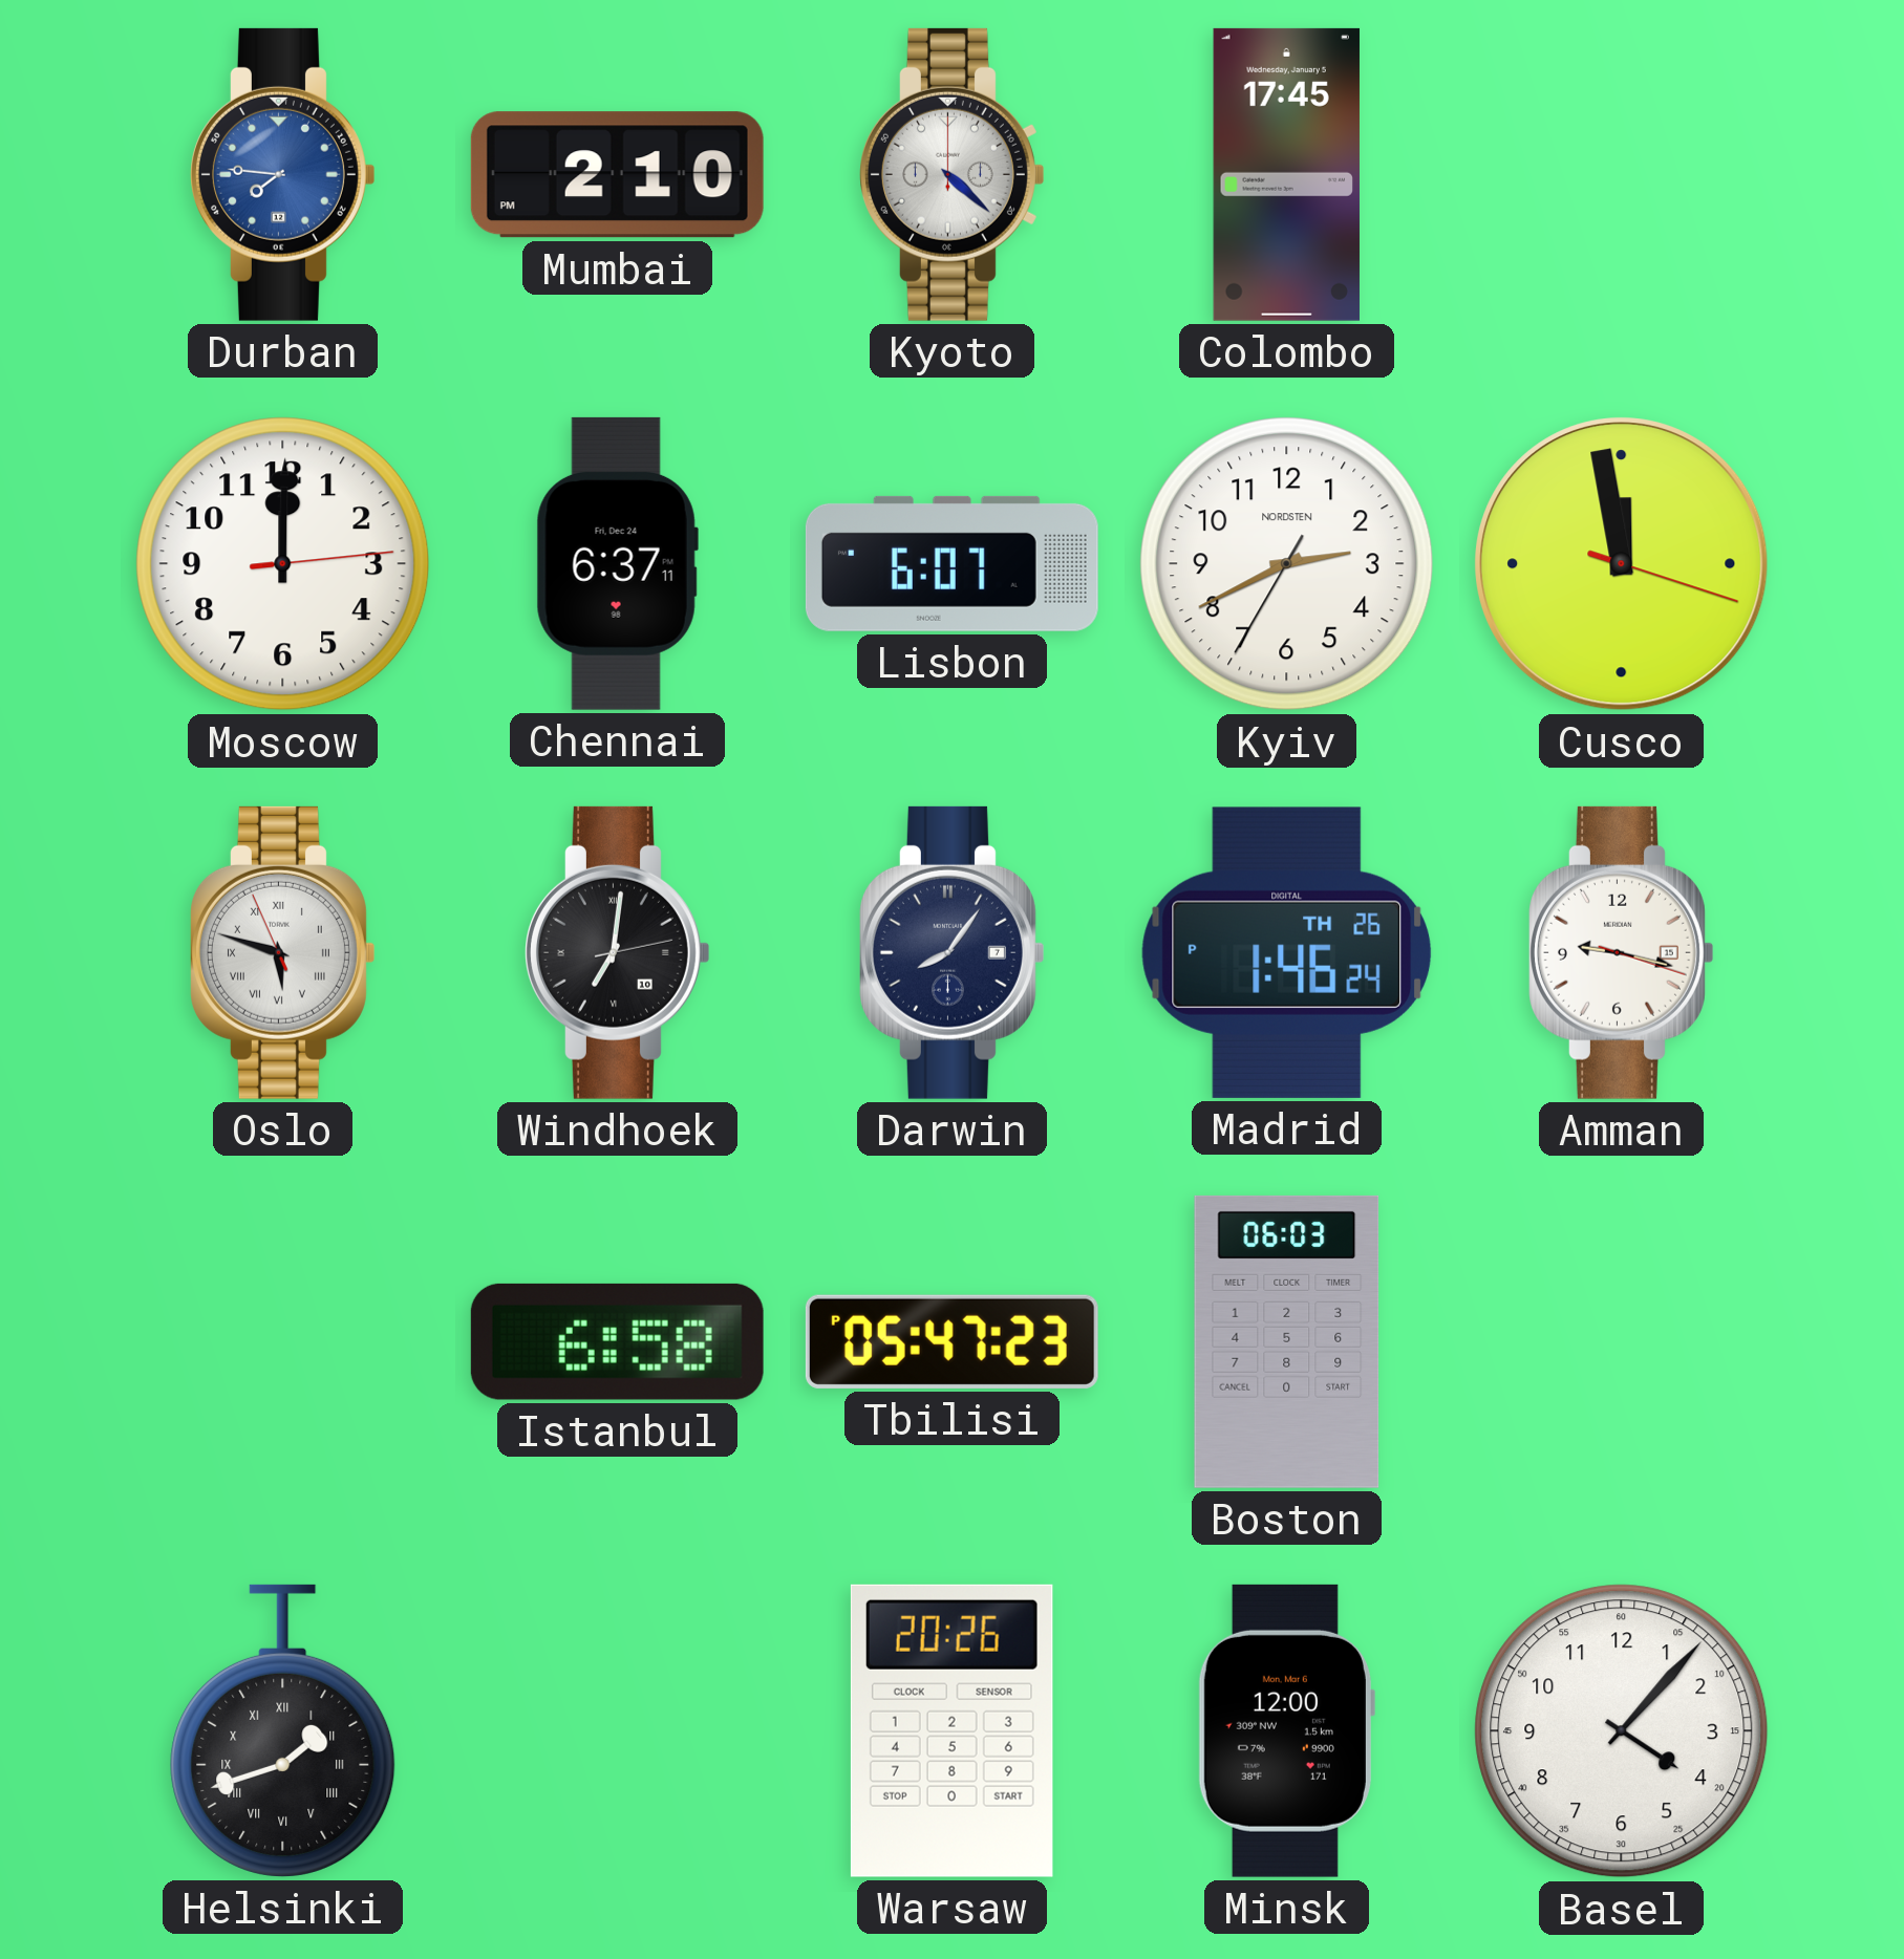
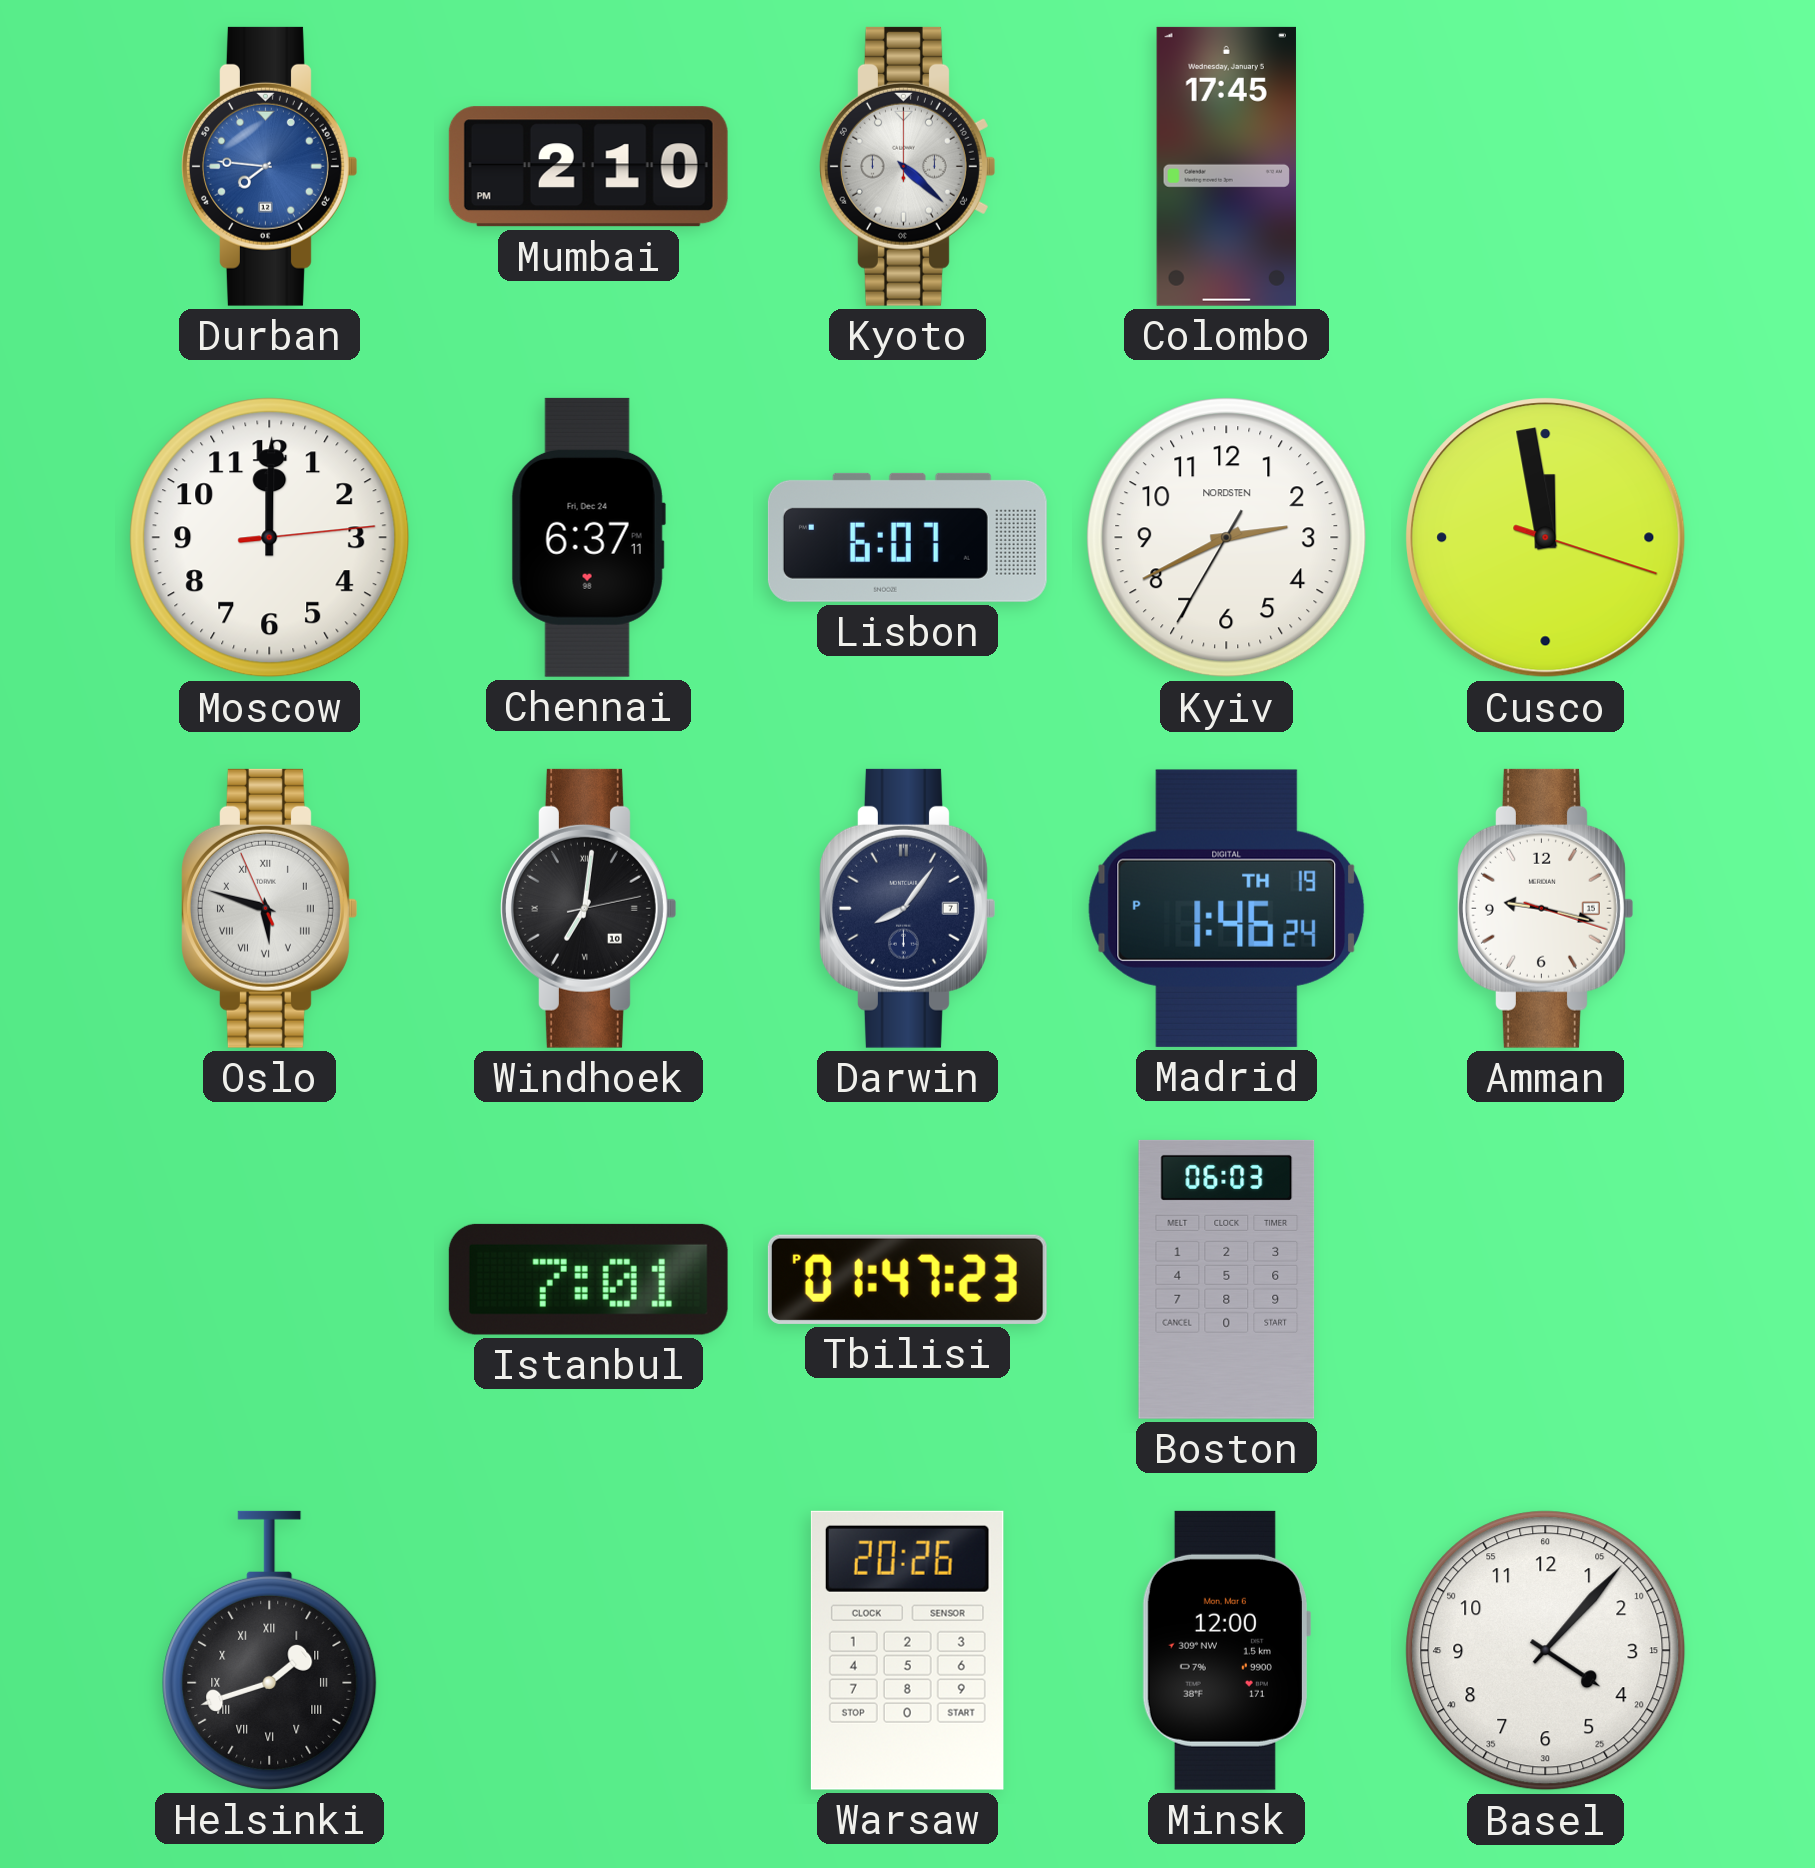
Madrid date: TH 26 -> TH 19 (1226, 908)
Istanbul: 6:58 -> 7:01 (588, 1279)
Tbilisi: 05:47 -> 01:47 (907, 1279)
